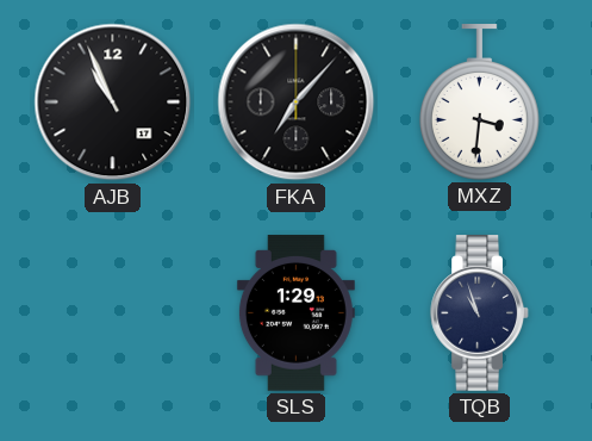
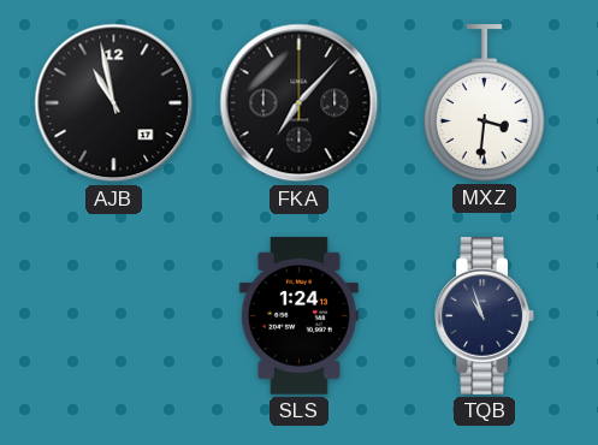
AJB: 10:56 -> 10:58 (114, 103)
SLS: 1:29 -> 1:24 (298, 316)
